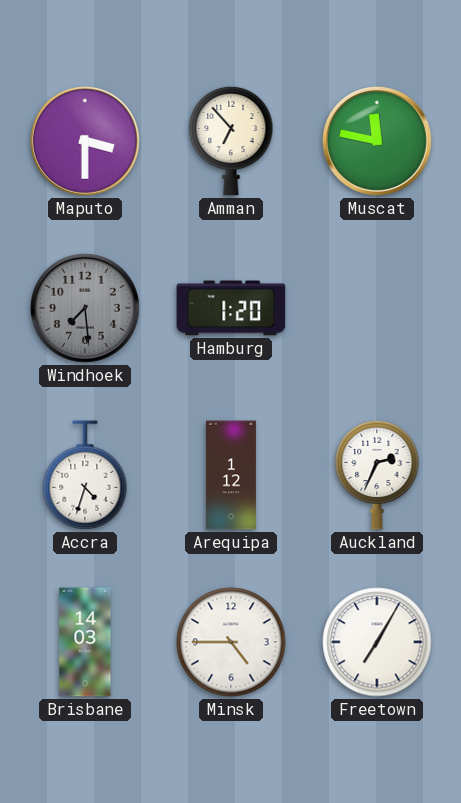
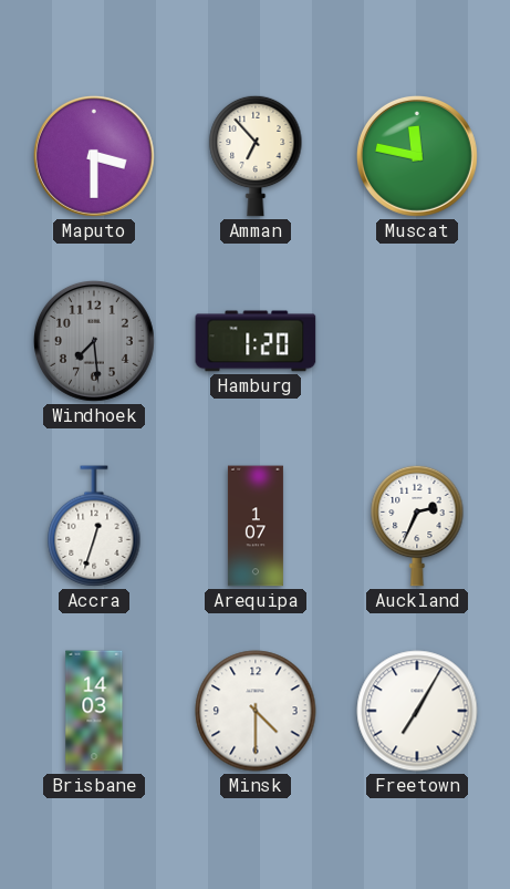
Accra: 4:33 -> 12:33 (94, 526)
Arequipa: 1:12 -> 1:07 (256, 526)
Minsk: 4:45 -> 4:30 (256, 711)
